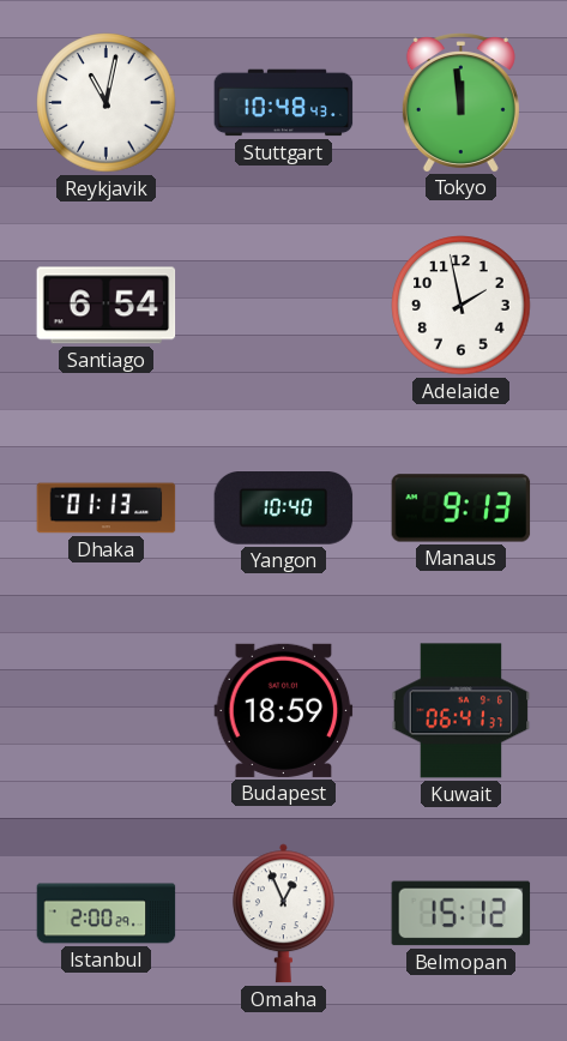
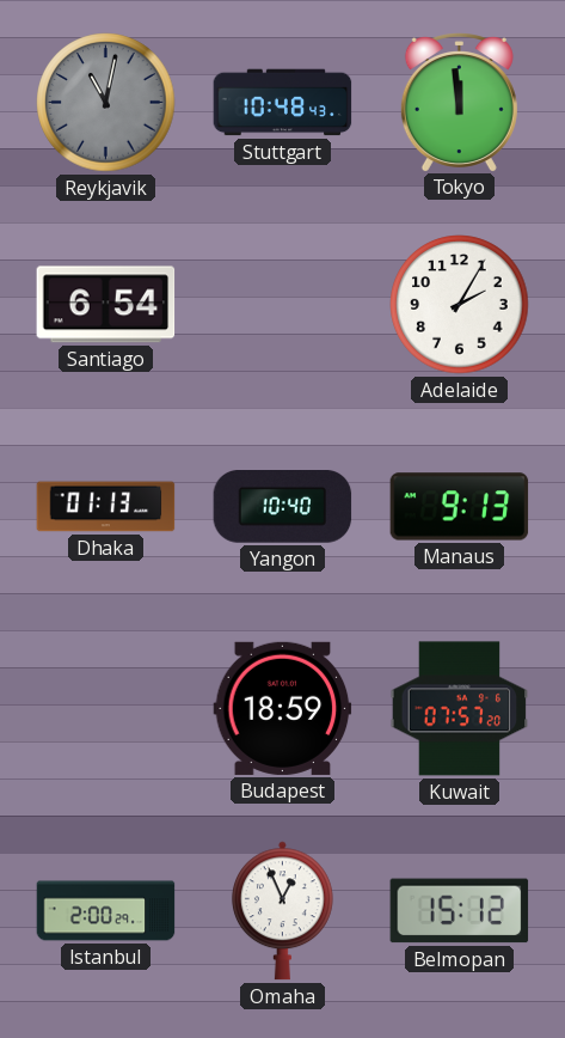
Reykjavik dial: white -> grey (106, 103)
Adelaide: 1:58 -> 2:05 (460, 305)
Kuwait: 06:41 -> 07:57 (460, 709)
